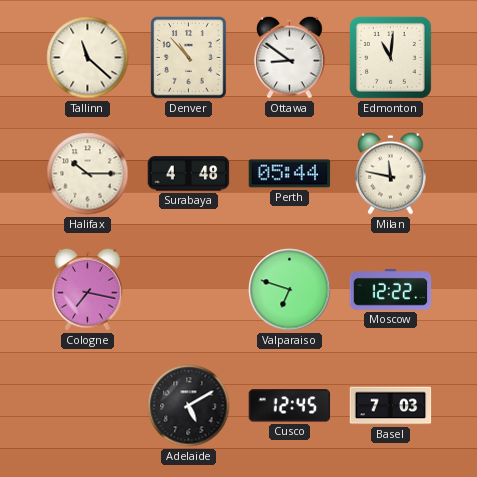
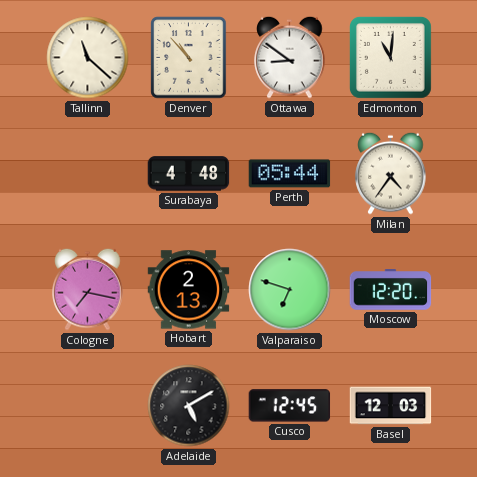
Halifax: 10:15 -> none (88, 174)
Milan: 11:47 -> 4:36 (391, 173)
Hobart: none -> 2:13 (189, 290)
Moscow: 12:22 -> 12:20 (391, 290)
Basel: 7:03 -> 12:03 (391, 406)
